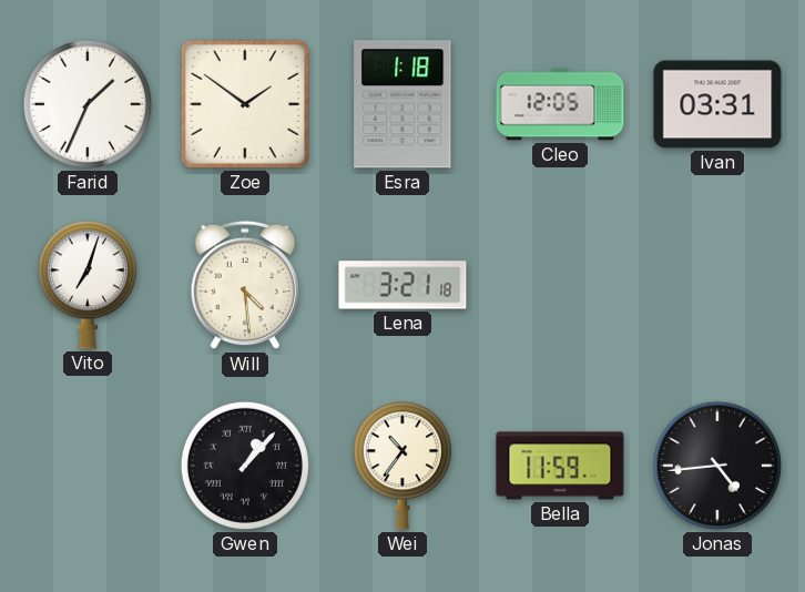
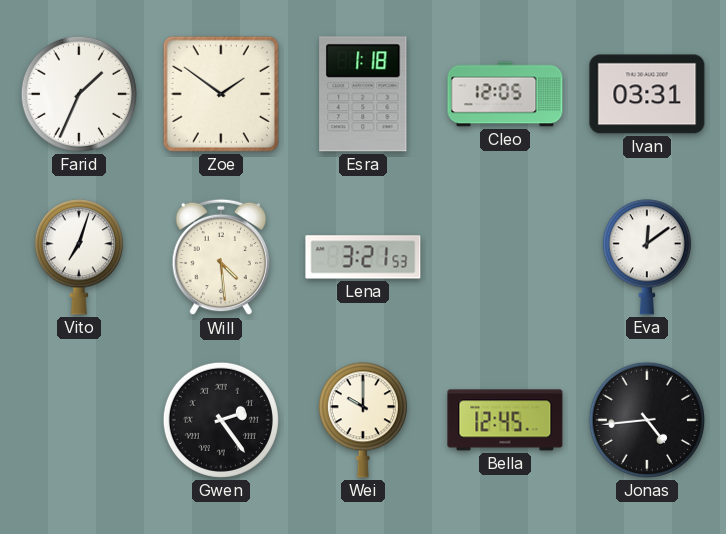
Lena: 3:21:18 -> 3:21:53 (363, 257)
Eva: none -> 12:09 (647, 257)
Gwen: 1:07 -> 2:24 (221, 420)
Wei: 10:36 -> 10:00 (363, 420)
Bella: 11:59 -> 12:45 (505, 420)
